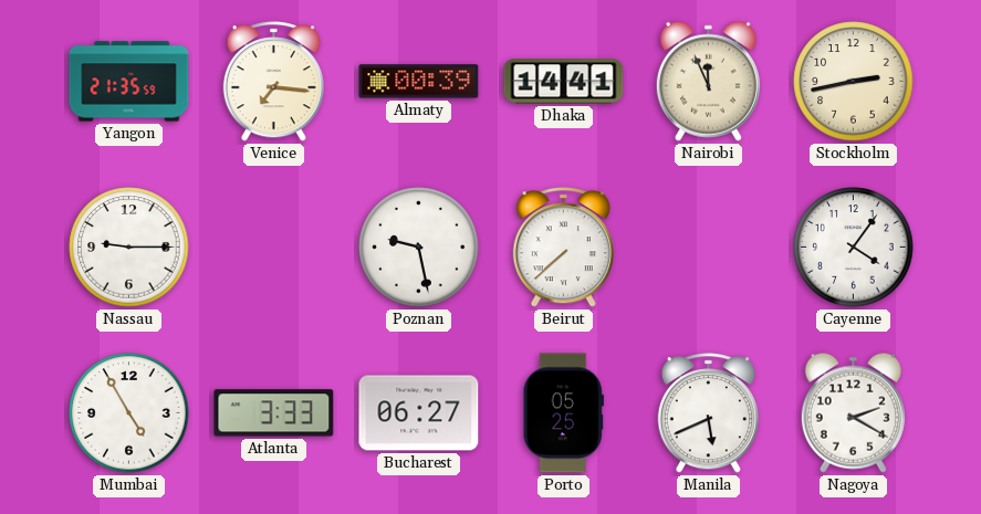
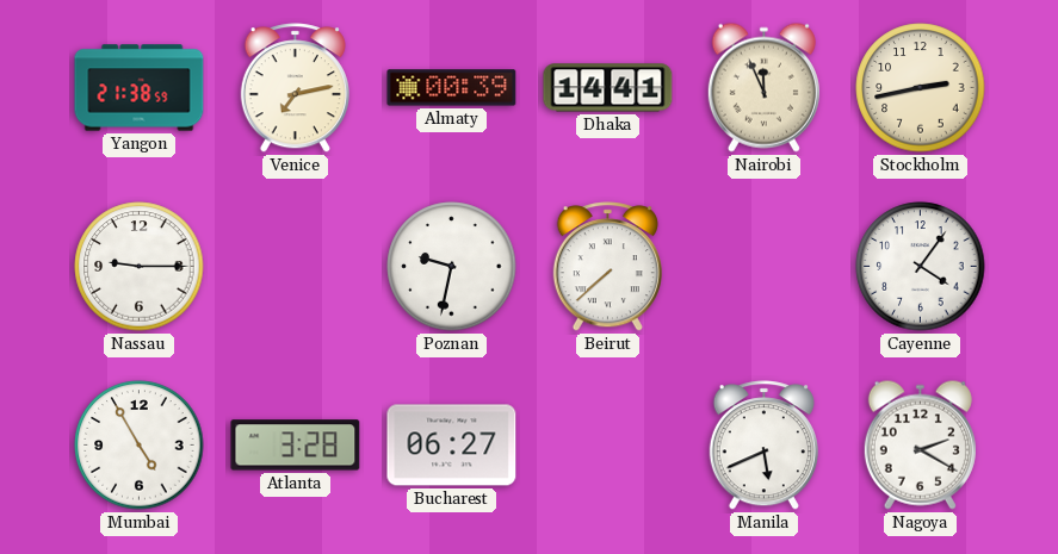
Yangon: 21:35 -> 21:38 (140, 88)
Venice: 7:16 -> 7:13 (295, 88)
Poznan: 9:28 -> 9:32 (452, 267)
Atlanta: 3:33 -> 3:28 (296, 446)
Porto: 05:25 -> none (563, 413)
